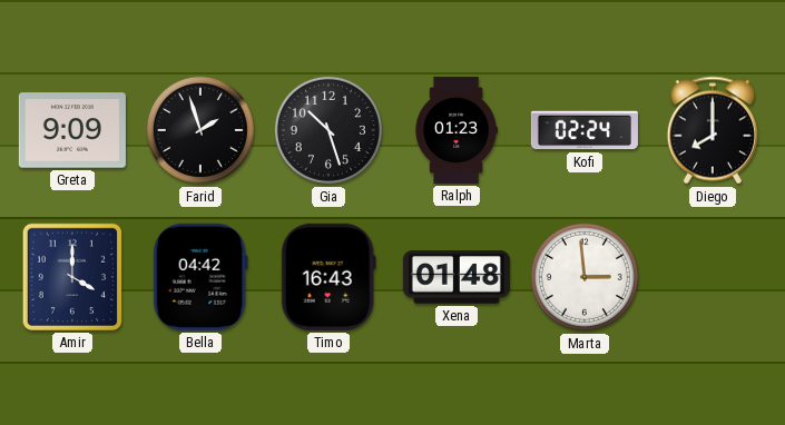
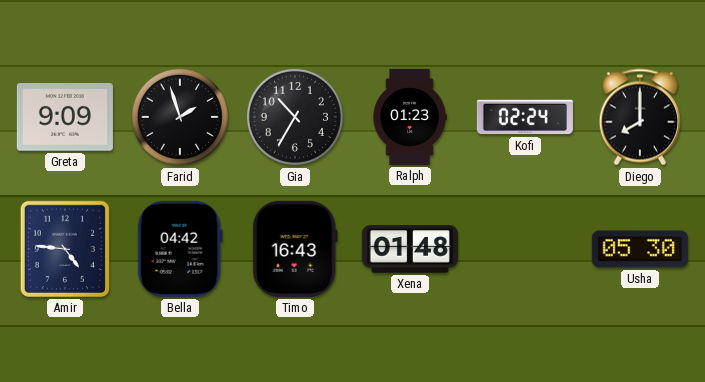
Gia: 10:27 -> 10:35 (295, 117)
Amir: 4:00 -> 4:46 (65, 249)
Marta: 2:59 -> none (585, 277)
Usha: none -> 05:30 (640, 249)
